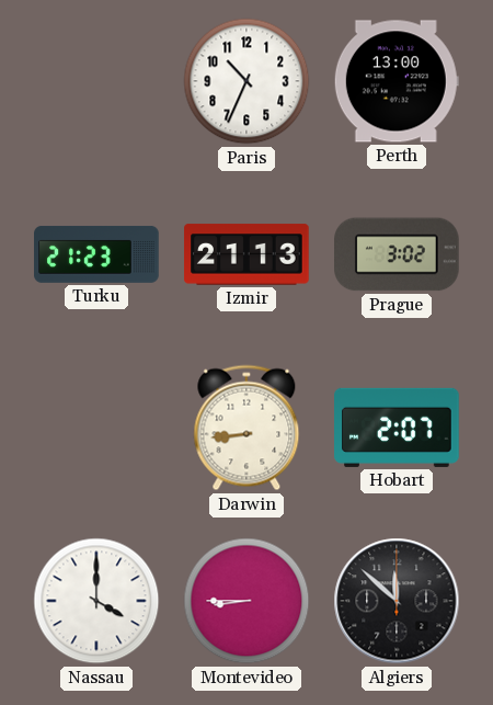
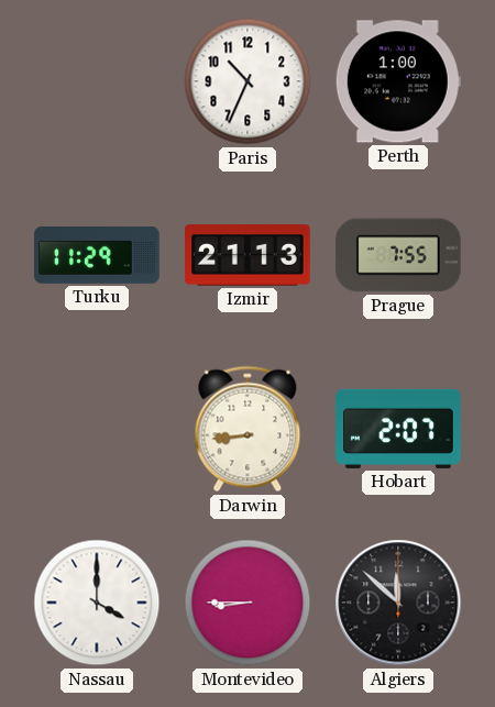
Perth: 13:00 -> 1:00 (398, 81)
Turku: 21:23 -> 11:29 (97, 255)
Prague: 3:02 -> 7:55 (399, 255)
